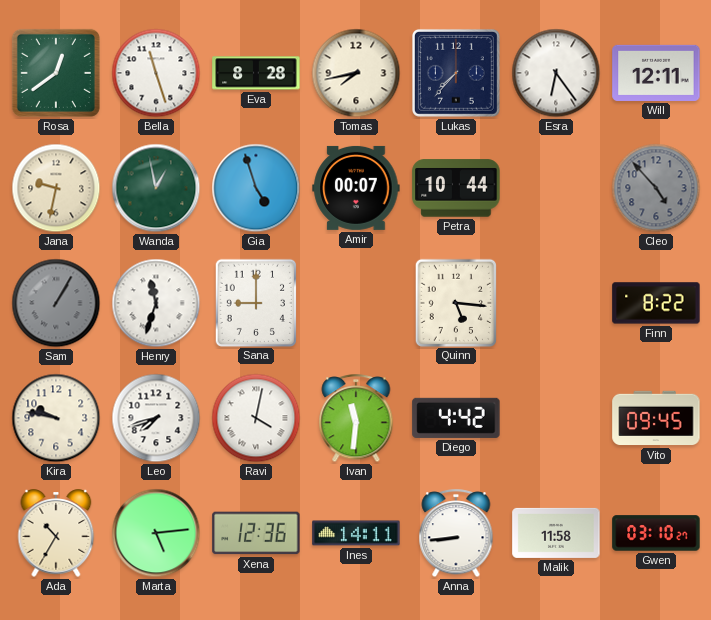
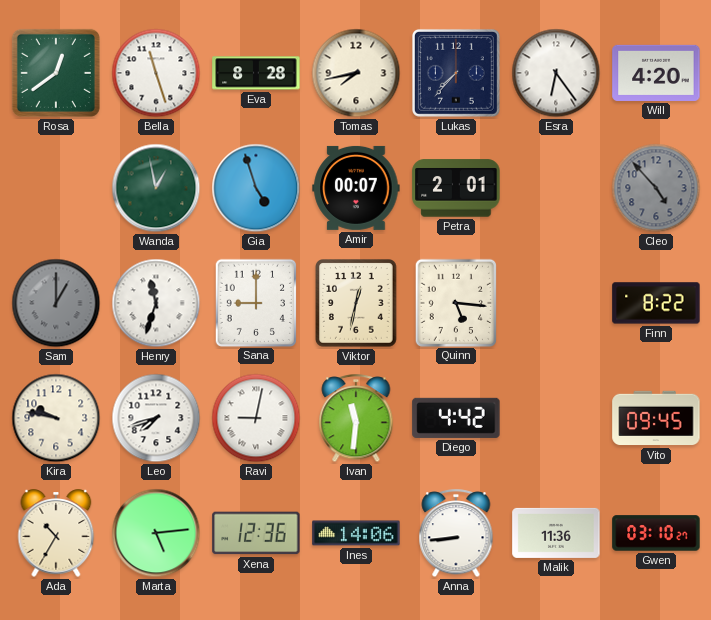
Will: 12:11 -> 4:20 (656, 73)
Jana: 9:32 -> none (56, 188)
Petra: 10:44 -> 2:01 (456, 188)
Sam: 1:05 -> 1:00 (56, 303)
Viktor: none -> 12:32 (357, 303)
Ravi: 4:02 -> 9:02 (256, 418)
Ines: 14:11 -> 14:06 (356, 533)
Malik: 11:58 -> 11:36 (556, 533)
